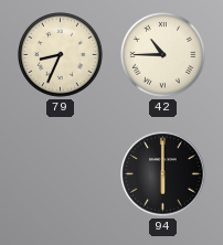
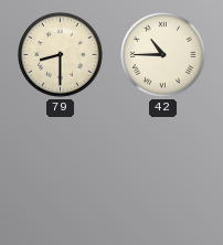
79: 8:34 -> 8:30 (61, 55)
94: 6:00 -> none (163, 174)
